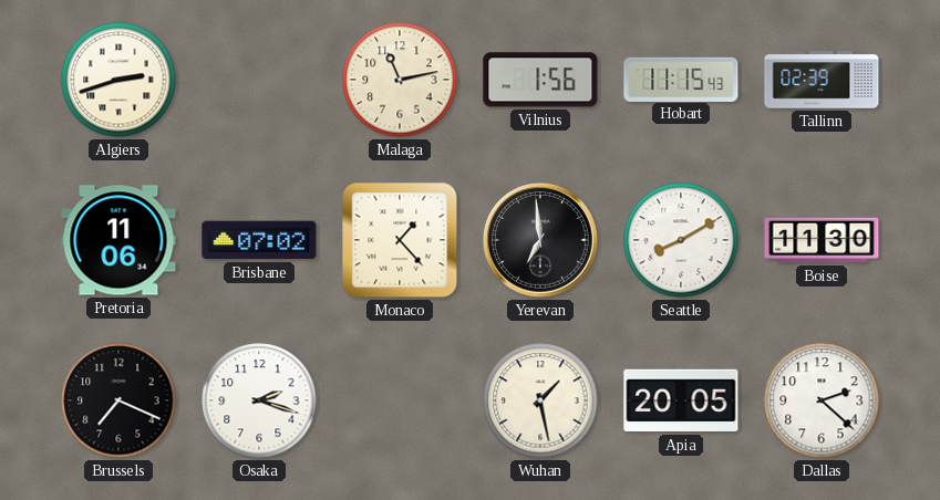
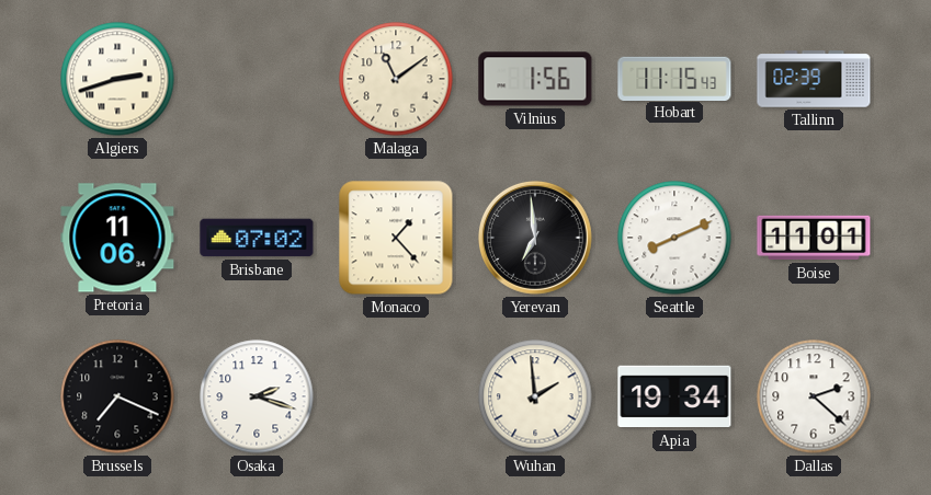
Malaga: 11:13 -> 11:09 (396, 79)
Seattle: 8:10 -> 8:11 (674, 238)
Boise: 11:30 -> 11:01 (814, 238)
Wuhan: 1:28 -> 1:59 (535, 396)
Apia: 20:05 -> 19:34 (674, 396)
